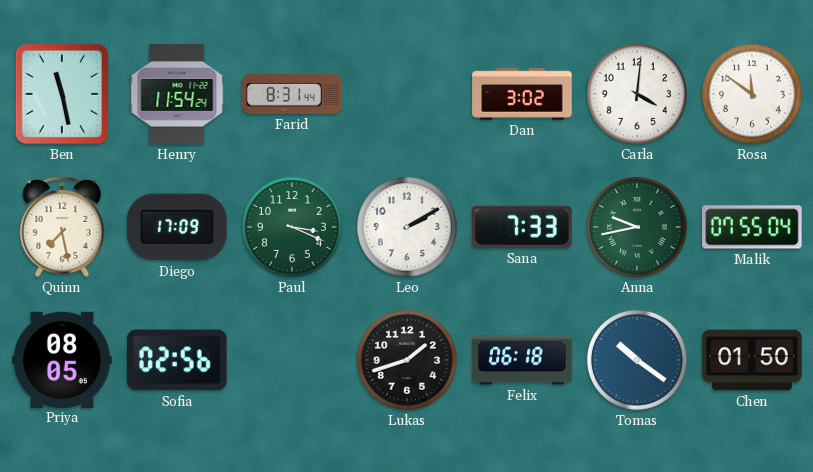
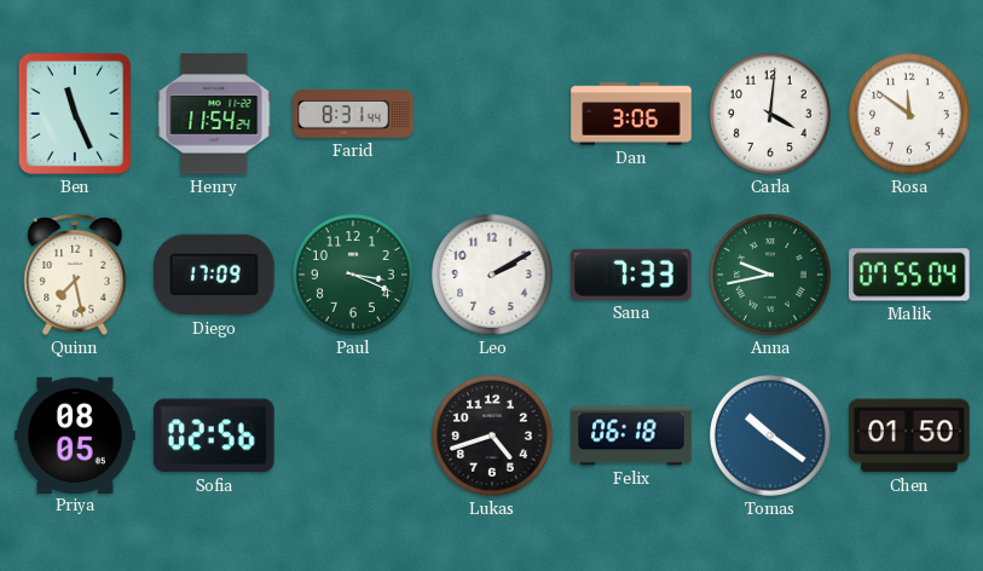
Ben: 11:28 -> 11:26 (75, 114)
Dan: 3:02 -> 3:06 (631, 114)
Lukas: 1:42 -> 4:42 (492, 436)
